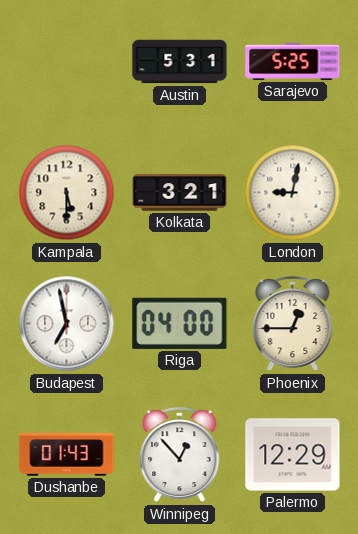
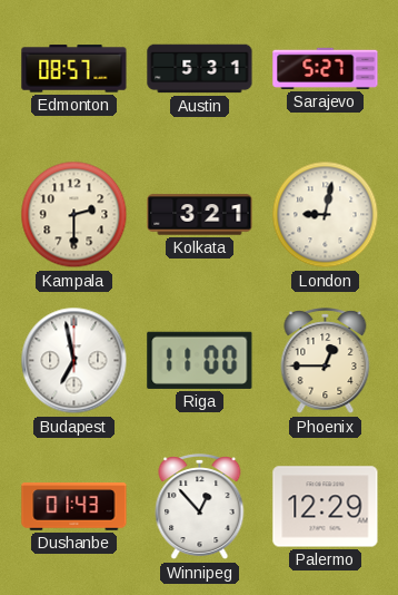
Edmonton: none -> 08:57 (74, 69)
Sarajevo: 5:25 -> 5:27 (326, 68)
Kampala: 5:30 -> 2:30 (74, 215)
Riga: 04:00 -> 11:00 (200, 360)
